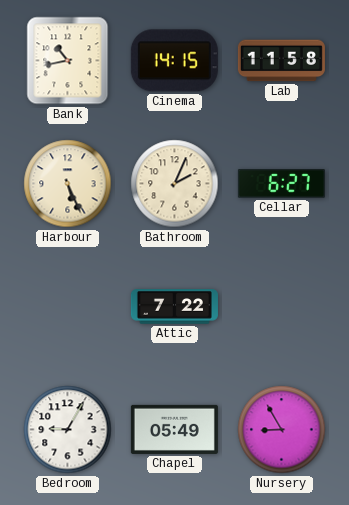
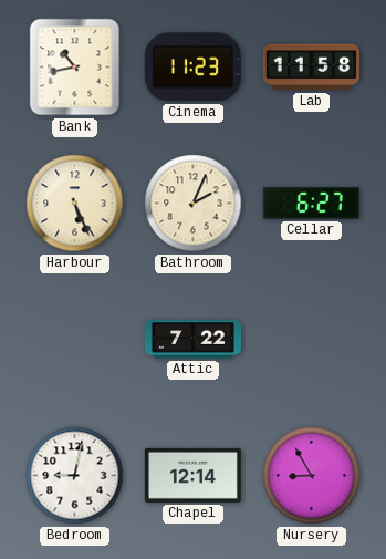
Cinema: 14:15 -> 11:23 (192, 68)
Bedroom: 9:05 -> 9:02 (75, 476)
Chapel: 05:49 -> 12:14 (192, 475)
